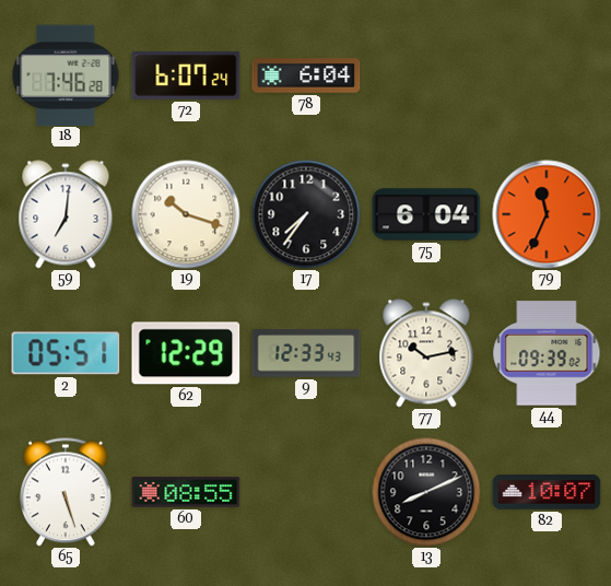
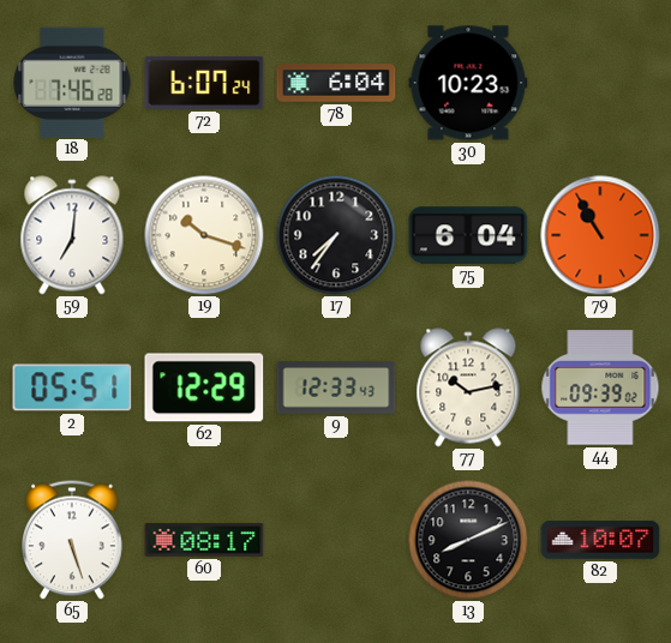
30: none -> 10:23 (468, 83)
79: 11:34 -> 10:55 (600, 235)
60: 08:55 -> 08:17 (204, 540)
